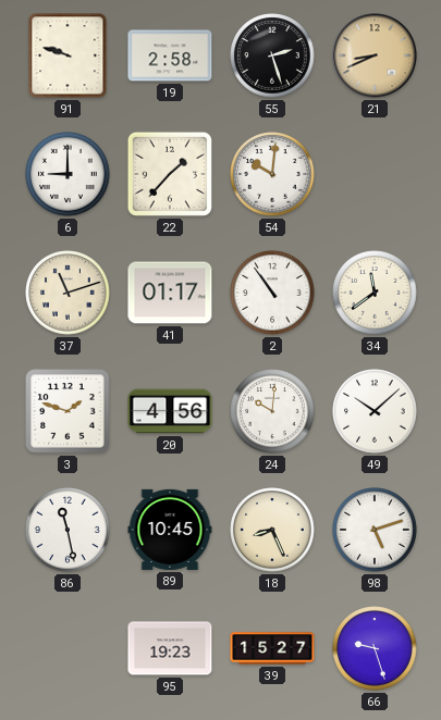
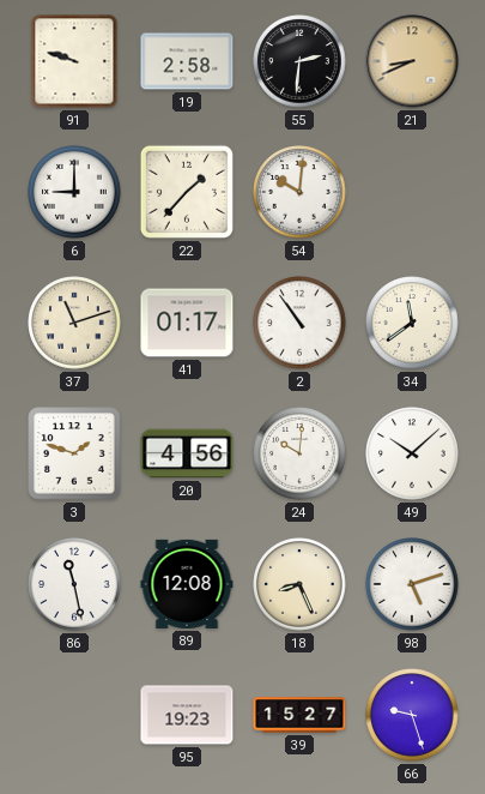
55: 2:27 -> 2:31 (299, 61)
89: 10:45 -> 12:08 (187, 584)
